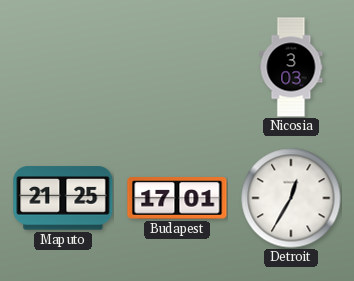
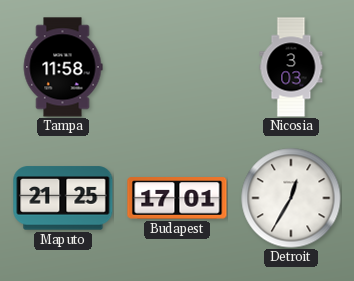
Tampa: none -> 11:58 (63, 67)
